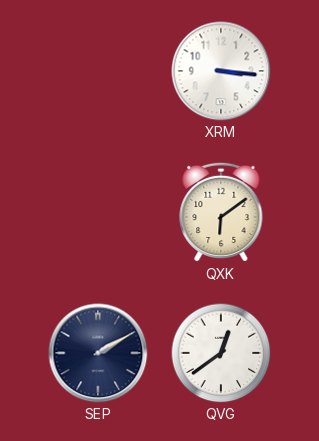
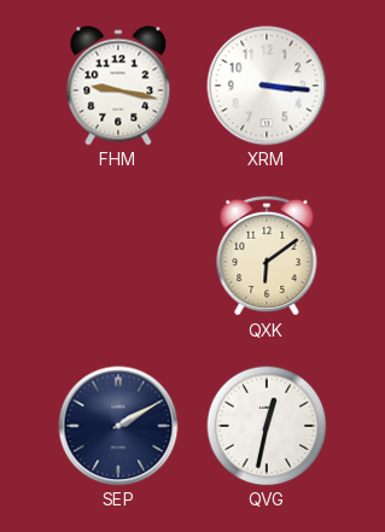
FHM: none -> 9:17 (118, 86)
QVG: 12:39 -> 12:32 (267, 426)
